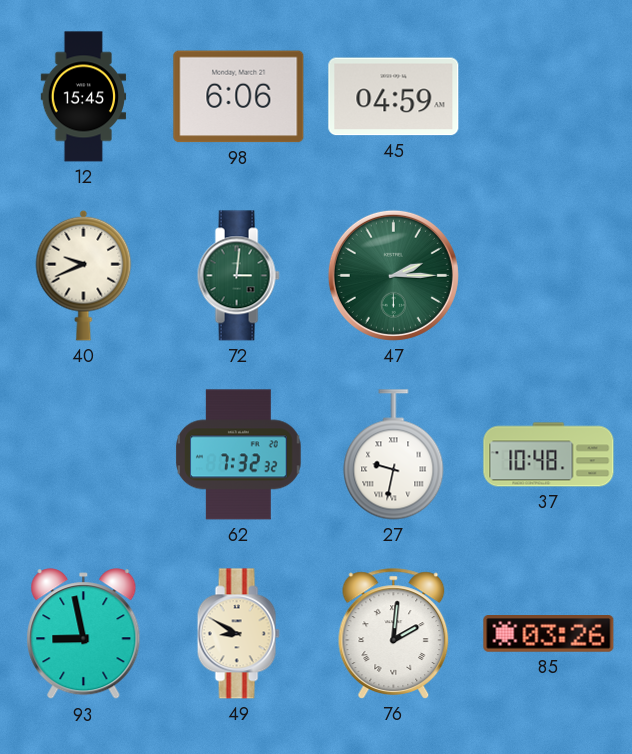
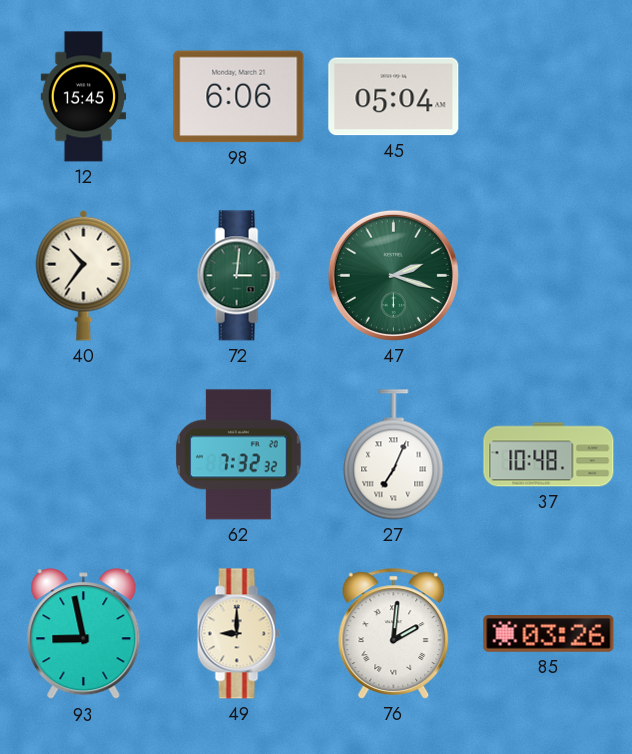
45: 04:59 -> 05:04 (394, 97)
40: 9:41 -> 10:36 (84, 275)
47: 2:15 -> 2:18 (393, 275)
27: 9:32 -> 7:04 (394, 455)
49: 8:50 -> 9:00 (238, 634)
